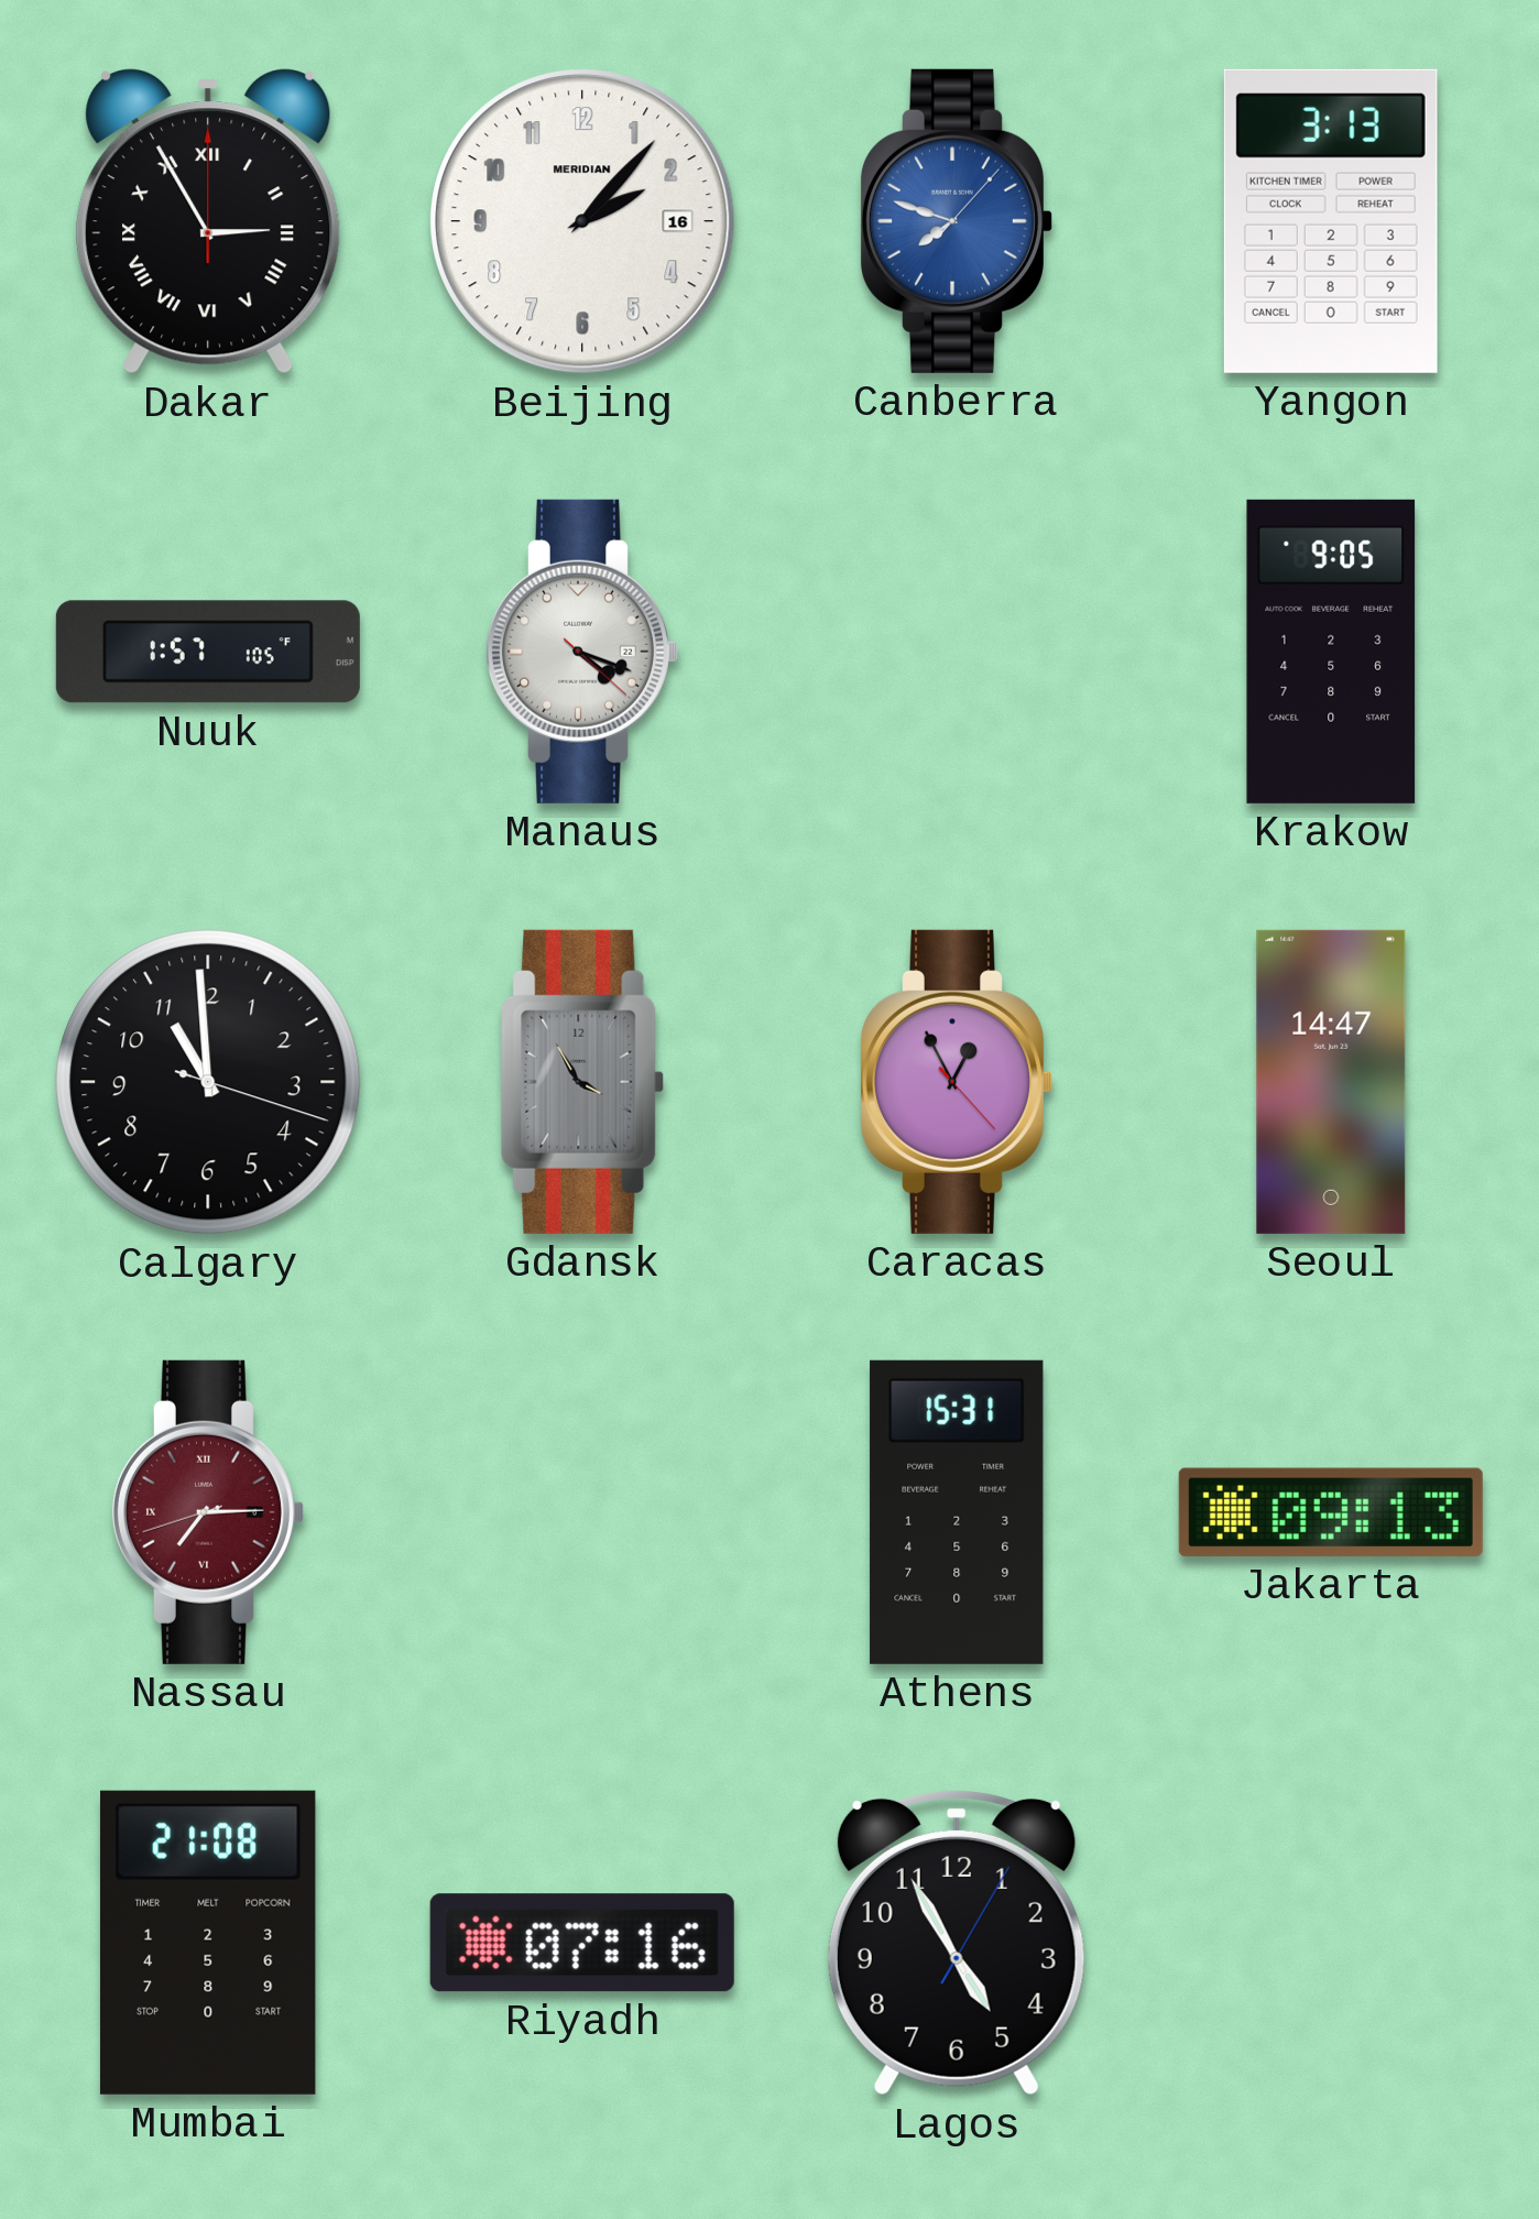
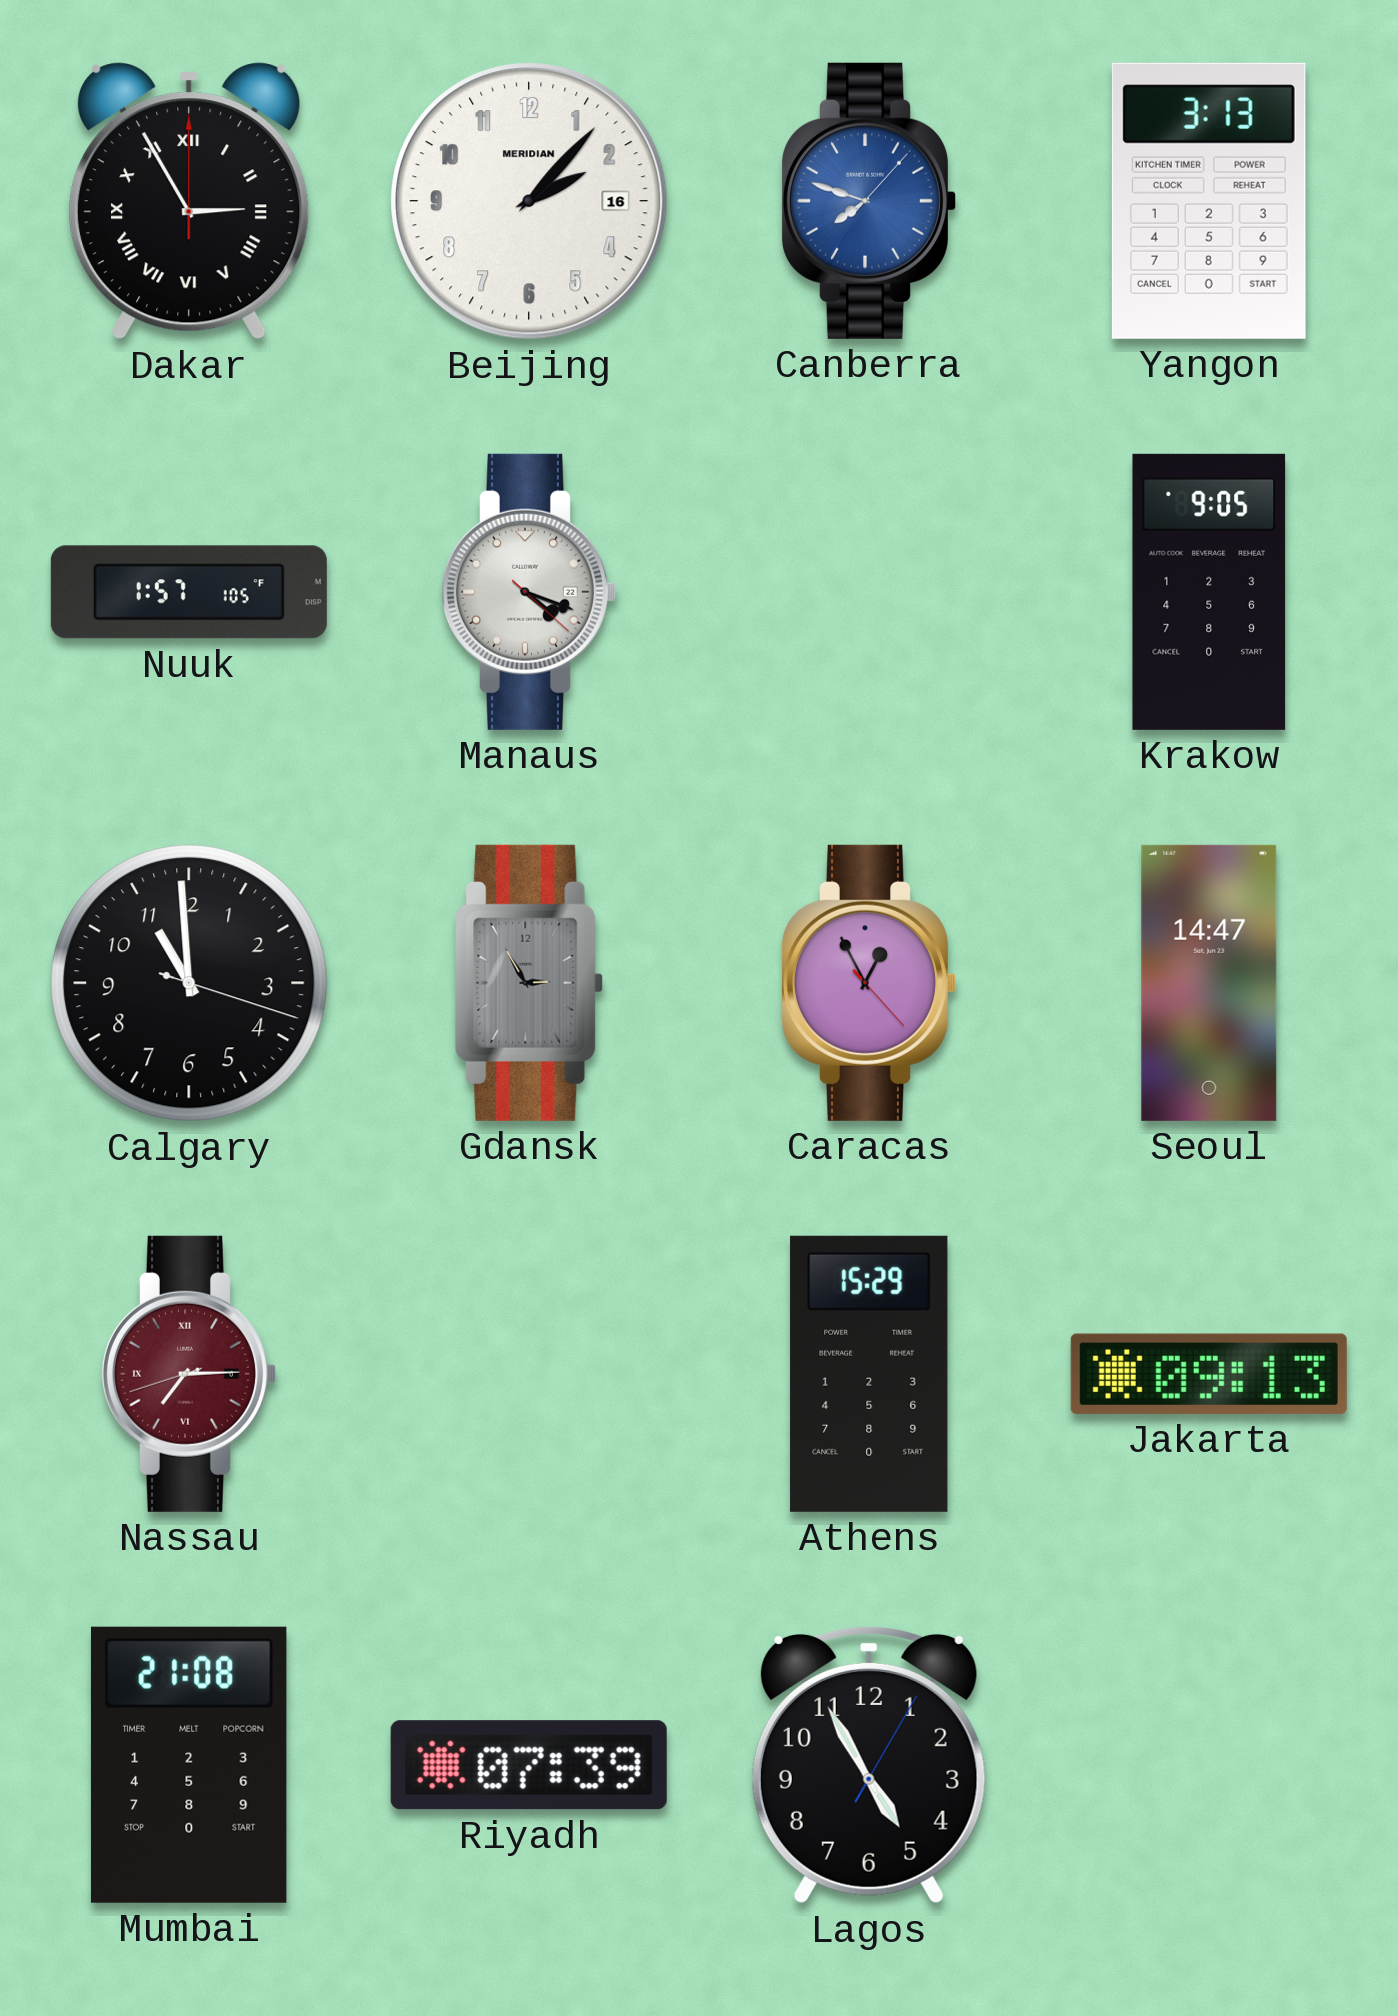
Gdansk: 3:55 -> 2:55 (529, 983)
Athens: 15:31 -> 15:29 (869, 1374)
Riyadh: 07:16 -> 07:39 (529, 1765)
